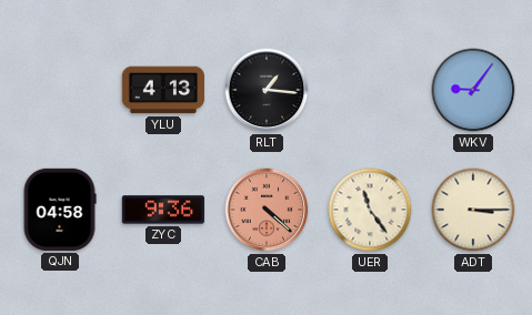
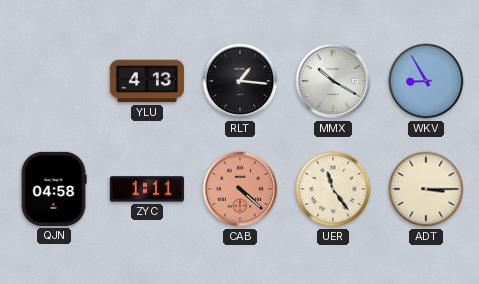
MMX: none -> 10:20 (333, 81)
WKV: 9:06 -> 8:55 (426, 81)
ZYC: 9:36 -> 1:11 (147, 189)
